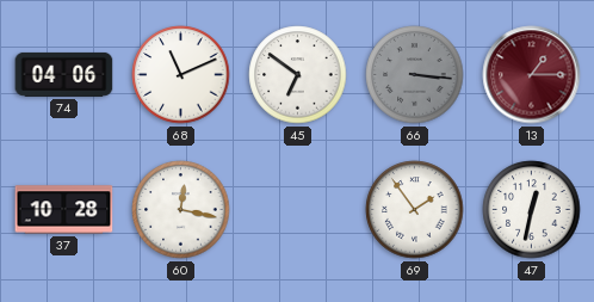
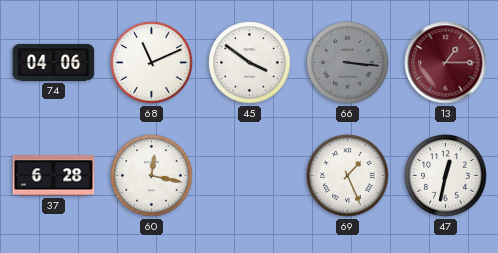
45: 6:51 -> 3:51 (250, 63)
37: 10:28 -> 6:28 (54, 176)
69: 1:54 -> 1:26 (348, 176)
